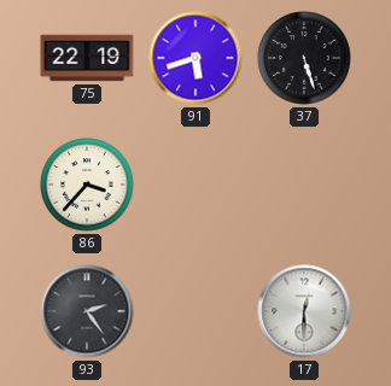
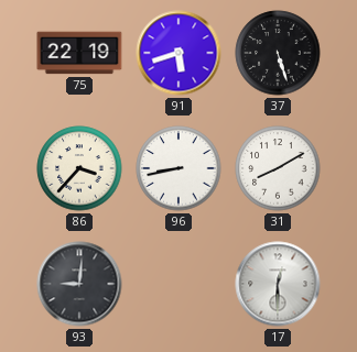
96: none -> 8:43 (178, 168)
31: none -> 8:10 (278, 168)
93: 2:24 -> 9:01 (79, 284)
